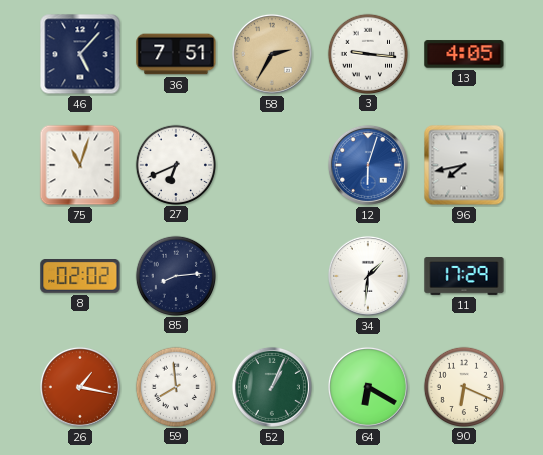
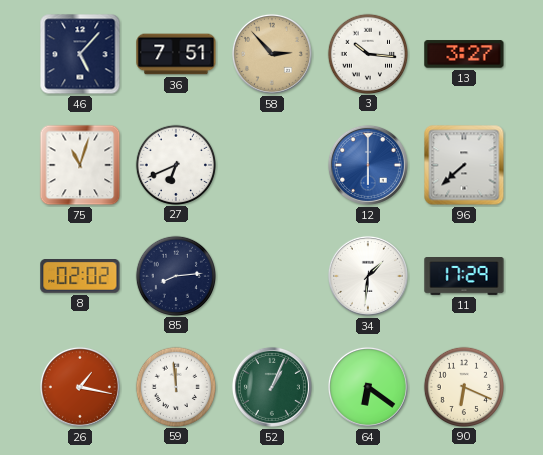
58: 2:35 -> 2:53 (272, 54)
3: 9:16 -> 10:16 (367, 53)
13: 4:05 -> 3:27 (464, 54)
12: 6:03 -> 6:00 (368, 165)
96: 7:43 -> 7:38 (464, 165)
59: 7:59 -> 11:59 (175, 386)
64: 6:20 -> 6:21 (368, 387)
